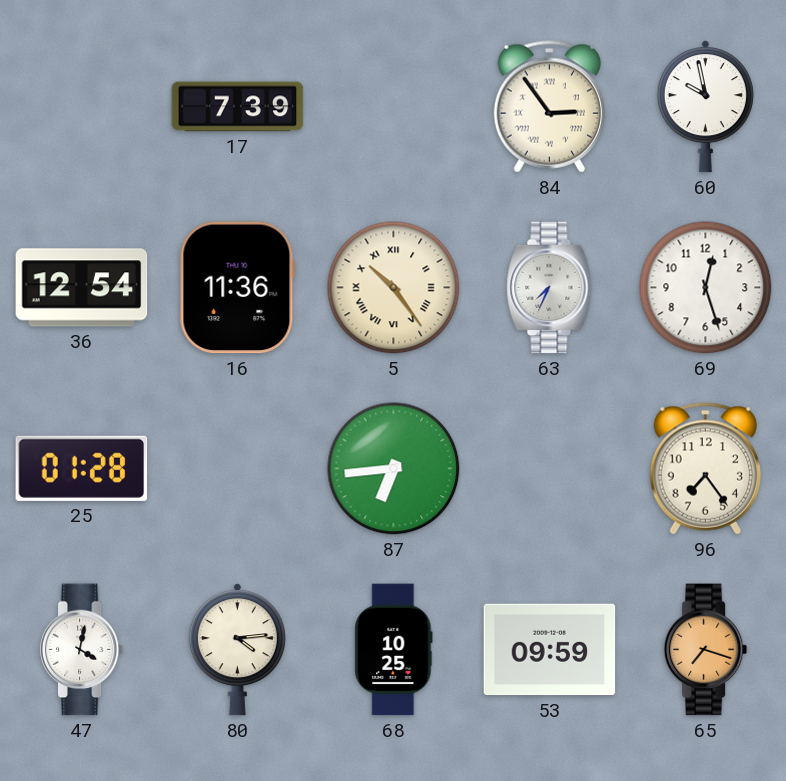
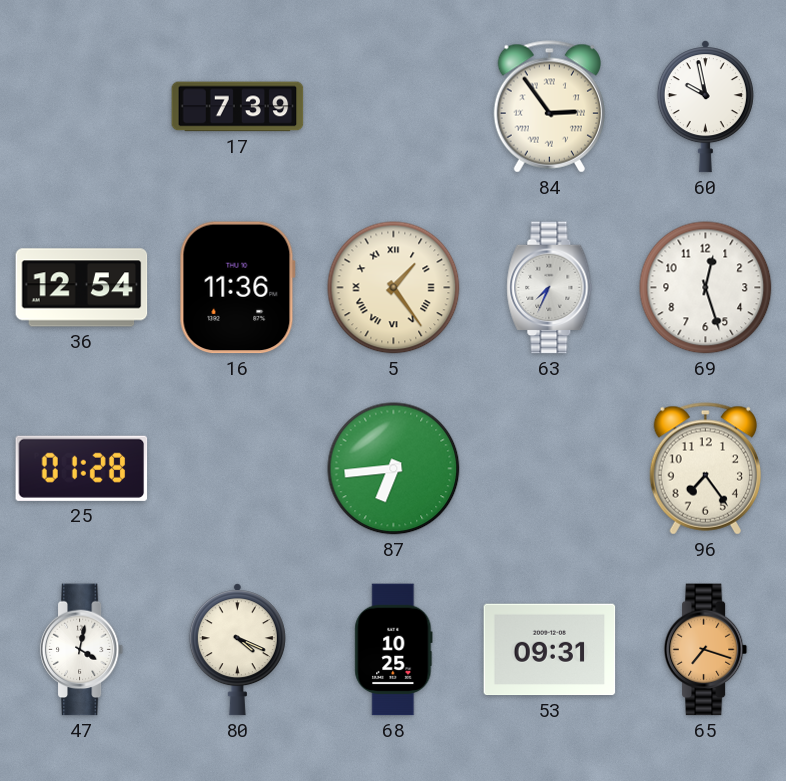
5: 10:24 -> 1:24 (394, 288)
80: 4:14 -> 4:19 (237, 650)
53: 09:59 -> 09:31 (550, 650)
